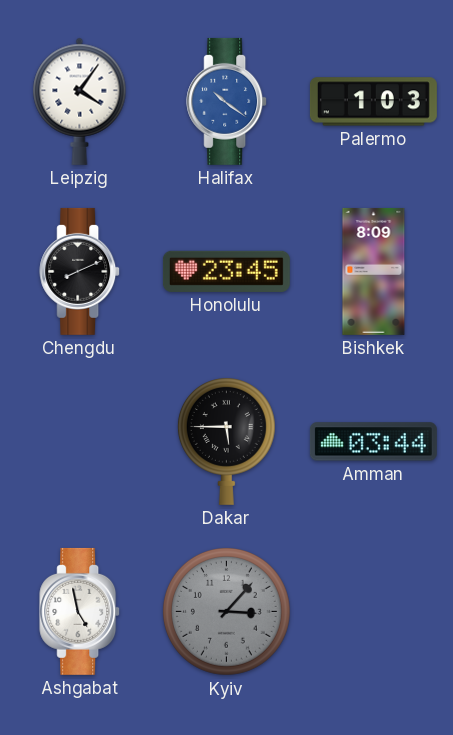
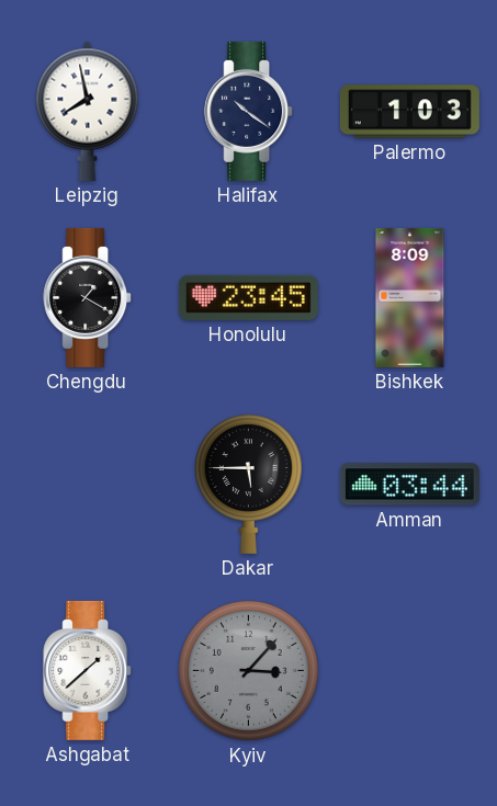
Leipzig: 4:06 -> 7:58 (88, 111)
Halifax dial: blue -> navy (249, 111)
Chengdu: 8:11 -> 1:20 (88, 297)
Ashgabat: 4:58 -> 1:38 (88, 670)
